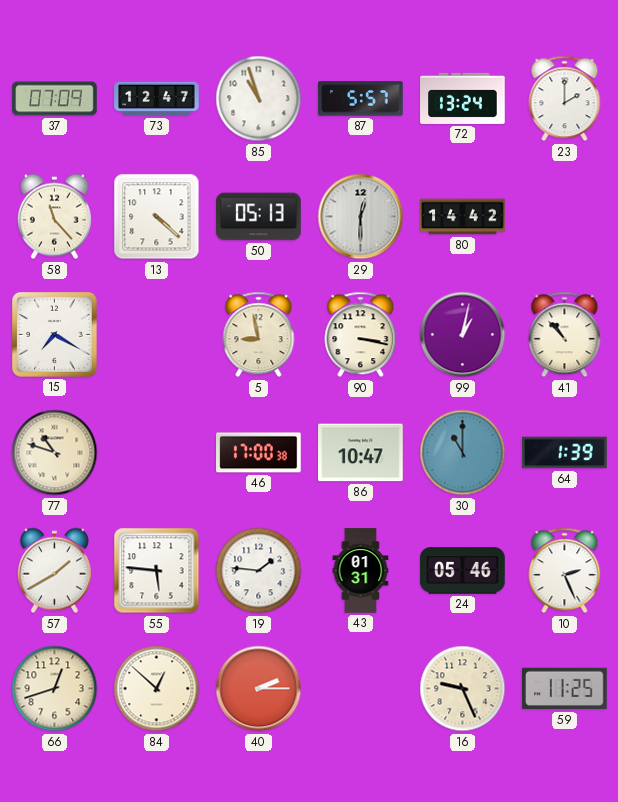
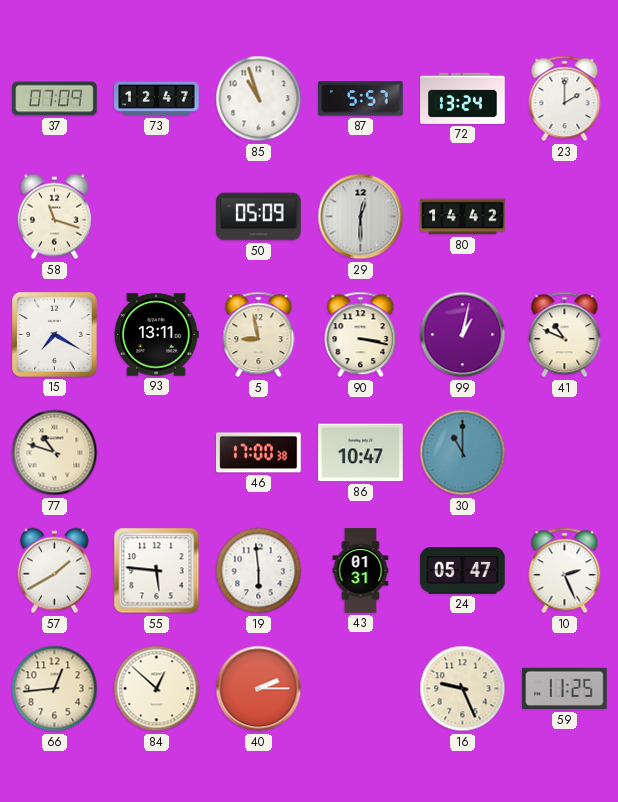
58: 11:23 -> 11:18 (54, 217)
13: 4:22 -> none (157, 217)
50: 05:13 -> 05:09 (259, 217)
93: none -> 13:11 (156, 335)
41: 10:53 -> 10:49 (565, 335)
64: 1:39 -> none (565, 453)
19: 1:46 -> 5:59 (259, 571)
24: 05:46 -> 05:47 (463, 571)
66: 12:42 -> 12:44 (55, 689)
